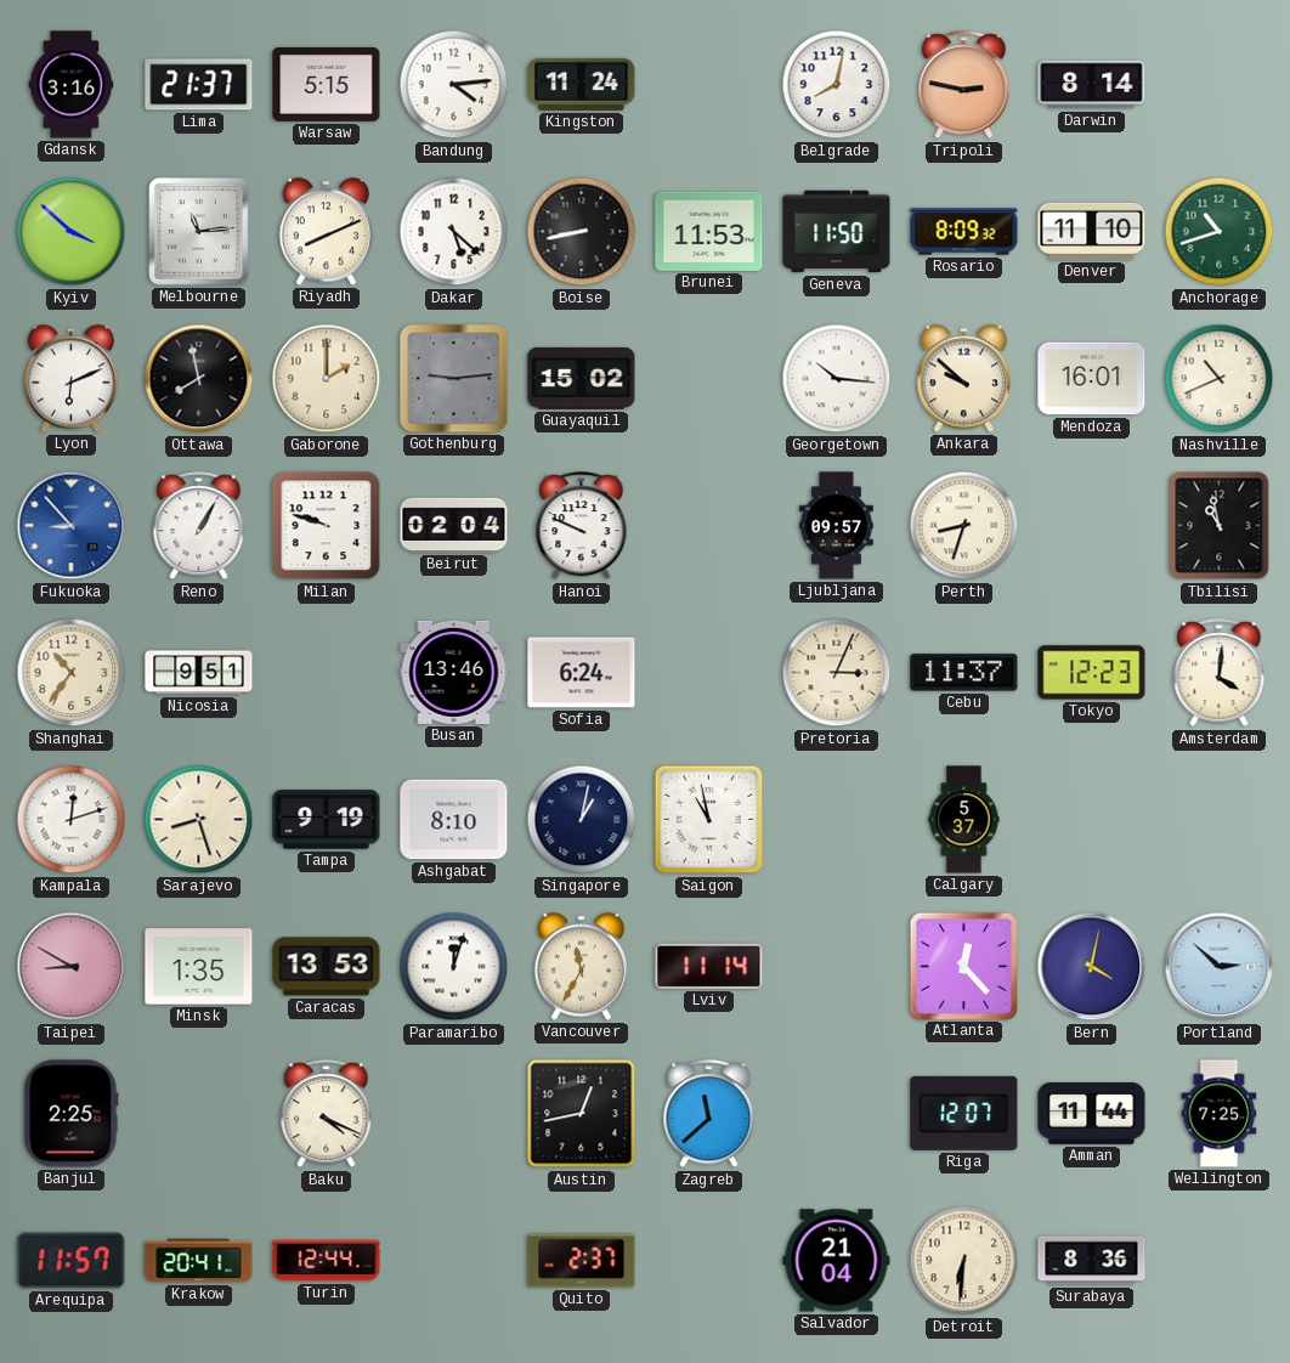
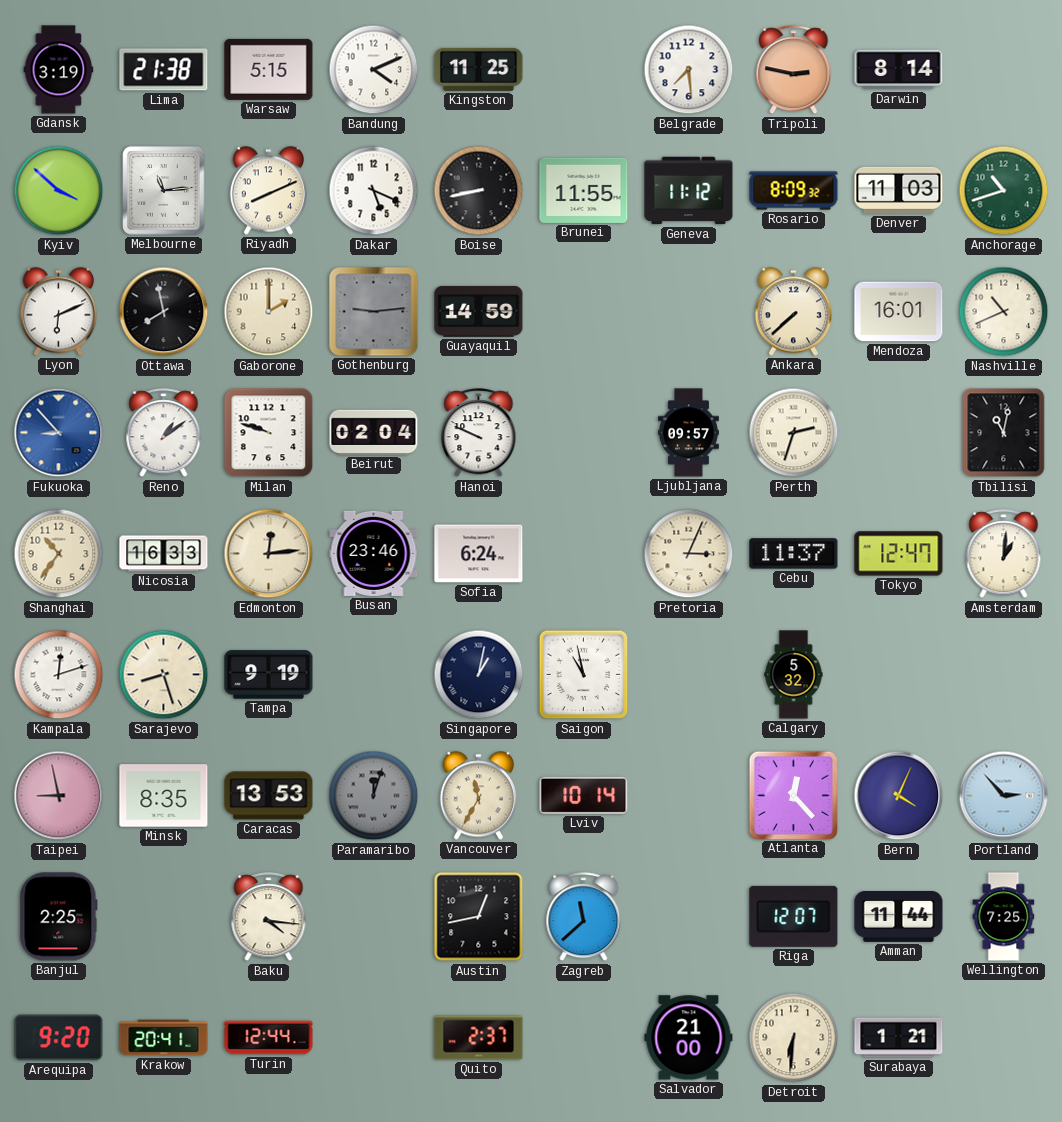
Gdansk: 3:16 -> 3:19 (59, 70)
Lima: 21:37 -> 21:38 (164, 70)
Bandung: 4:14 -> 4:11 (374, 70)
Kingston: 11:24 -> 11:25 (479, 69)
Belgrade: 8:02 -> 7:29 (689, 70)
Dakar: 5:22 -> 5:19 (374, 191)
Brunei: 11:53 -> 11:55 (584, 190)
Geneva: 11:50 -> 11:12 (689, 191)
Denver: 11:10 -> 11:03 (899, 190)
Guayaquil: 15:02 -> 14:59 (479, 311)
Georgetown: 10:16 -> none (837, 379)
Ankara: 9:52 -> 7:38 (794, 312)
Reno: 1:05 -> 1:09 (164, 433)
Perth: 8:33 -> 2:33 (794, 433)
Tbilisi: 10:58 -> 11:02 (1004, 433)
Nicosia: 9:51 -> 16:33 (164, 554)
Edmonton: none -> 12:14 (269, 554)
Busan: 13:46 -> 23:46 (374, 553)
Tokyo: 12:23 -> 12:47 (899, 554)
Amsterdam: 4:01 -> 1:01 (1004, 554)
Ashgabat: 8:10 -> none (454, 820)
Calgary: 5:37 -> 5:32 (794, 675)
Taipei: 8:50 -> 8:58 (59, 796)
Minsk: 1:35 -> 8:35 (164, 796)
Paramaribo dial: white -> grey (374, 796)
Lviv: 11:14 -> 10:14 (584, 795)
Bern: 4:02 -> 4:04 (899, 796)
Portland: 2:52 -> 2:53 (1004, 796)
Baku: 4:19 -> 4:16 (269, 917)
Arequipa: 11:57 -> 9:20 (59, 1038)
Salvador: 21:04 -> 21:00 (689, 1038)
Surabaya: 8:36 -> 1:21 (899, 1038)
